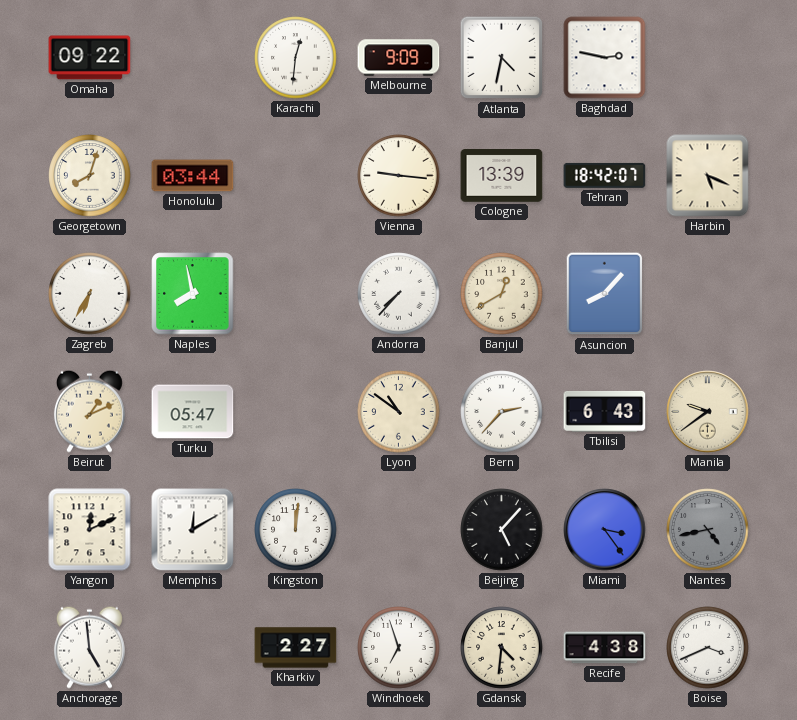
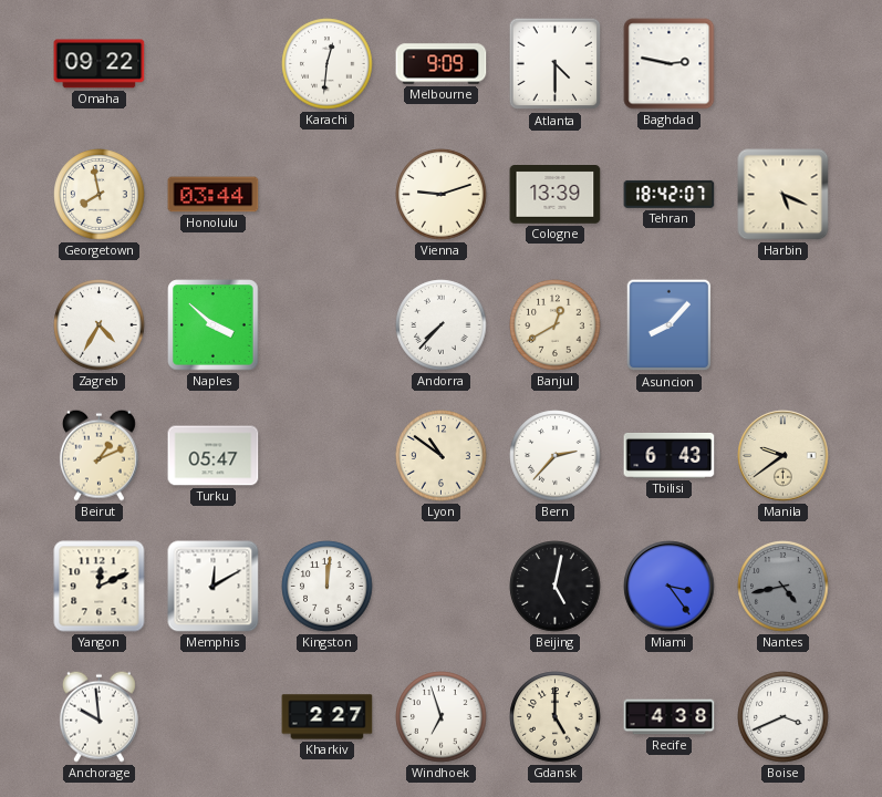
Atlanta: 4:32 -> 4:30 (556, 64)
Georgetown: 8:03 -> 7:58 (100, 195)
Vienna: 9:16 -> 9:12 (442, 195)
Zagreb: 6:35 -> 4:35 (100, 325)
Naples: 7:58 -> 3:52 (214, 325)
Beijing: 5:07 -> 5:02 (556, 587)
Anchorage: 4:59 -> 9:59 (98, 716)
Gdansk: 4:31 -> 5:00 (556, 717)
